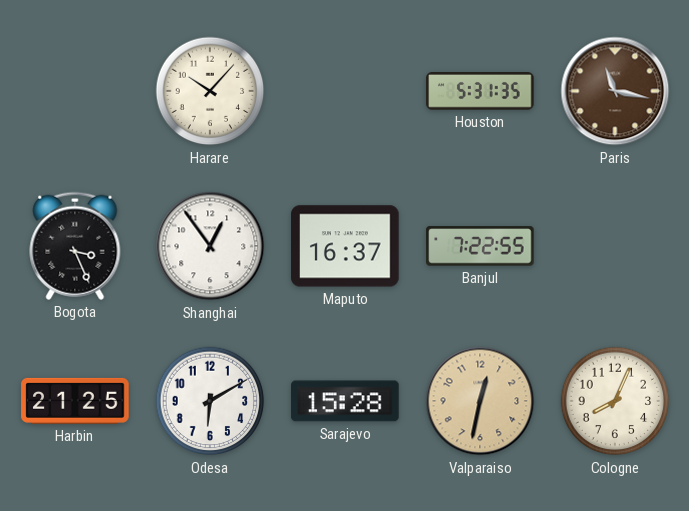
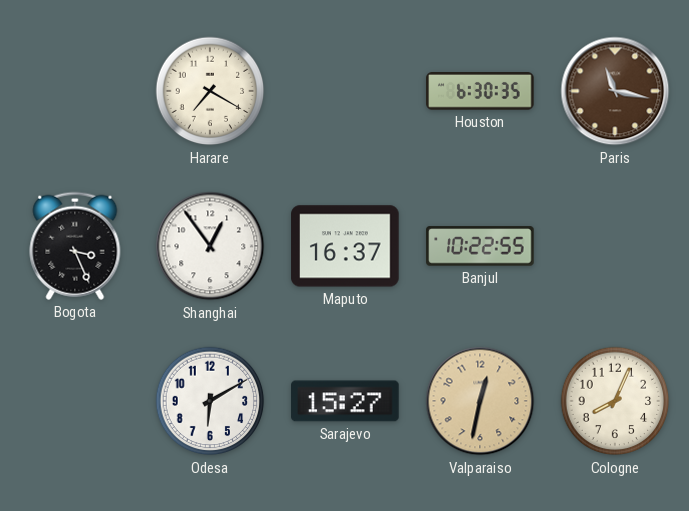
Harare: 10:07 -> 7:20 (210, 91)
Houston: 5:31 -> 6:30 (480, 92)
Banjul: 7:22 -> 10:22 (480, 246)
Harbin: 21:25 -> none (75, 401)
Sarajevo: 15:28 -> 15:27 (345, 401)
